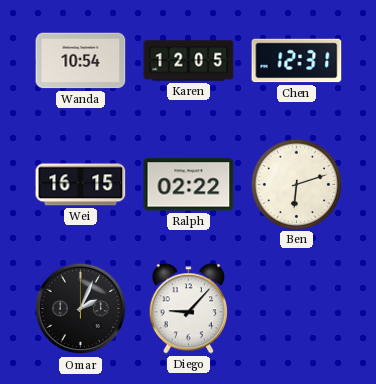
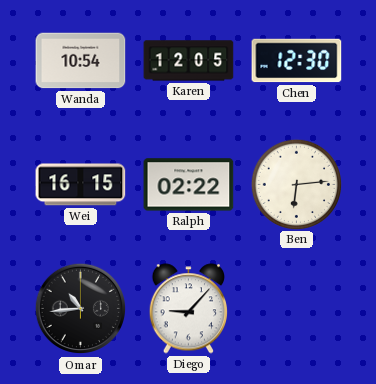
Chen: 12:31 -> 12:30 (297, 61)
Ben: 6:12 -> 6:14 (296, 184)
Omar: 2:04 -> 10:44 (81, 309)
